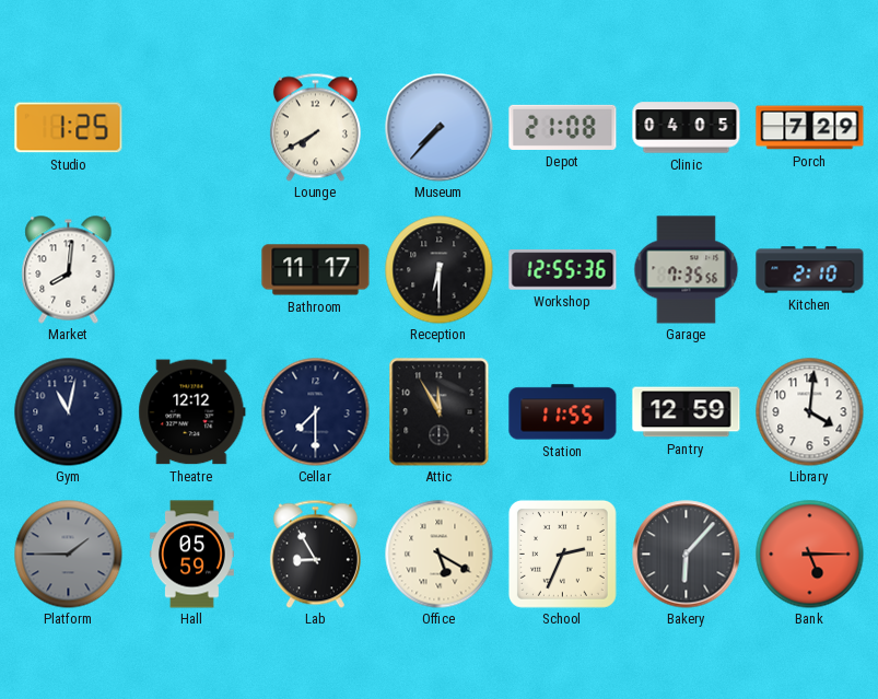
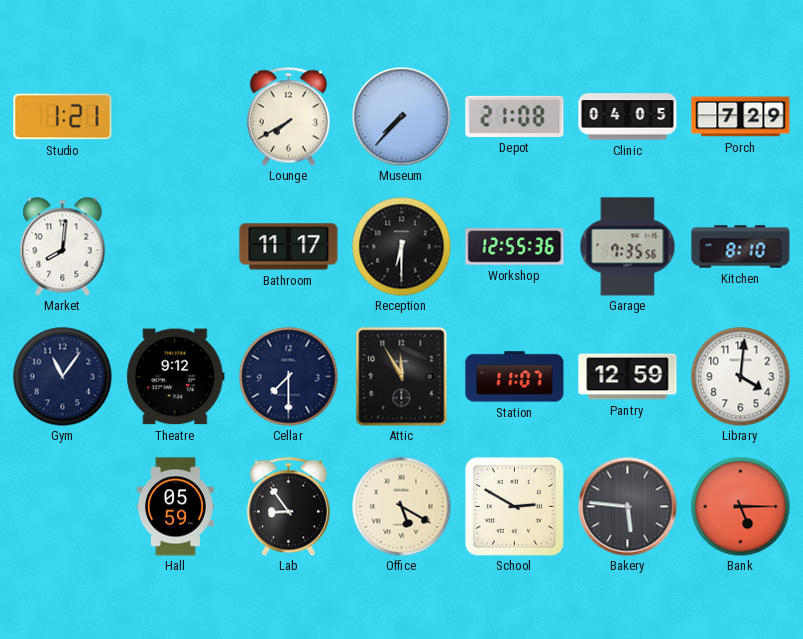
Studio: 1:25 -> 1:21 (63, 117)
Kitchen: 2:10 -> 8:10 (741, 247)
Gym: 11:02 -> 11:06 (63, 377)
Theatre: 12:12 -> 9:12 (176, 377)
Station: 11:55 -> 11:07 (515, 377)
Platform: 1:45 -> none (69, 555)
Lab: 8:55 -> 8:54 (288, 506)
School: 2:34 -> 2:50 (514, 506)
Bakery: 6:07 -> 5:46 (628, 507)
